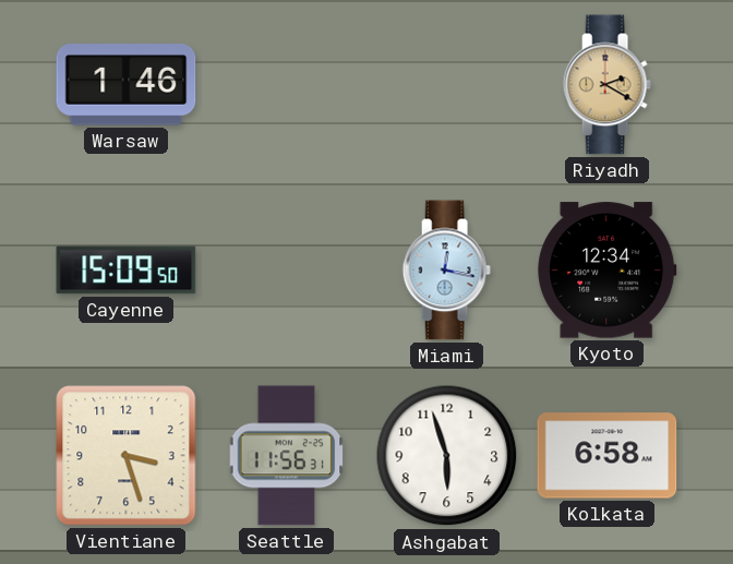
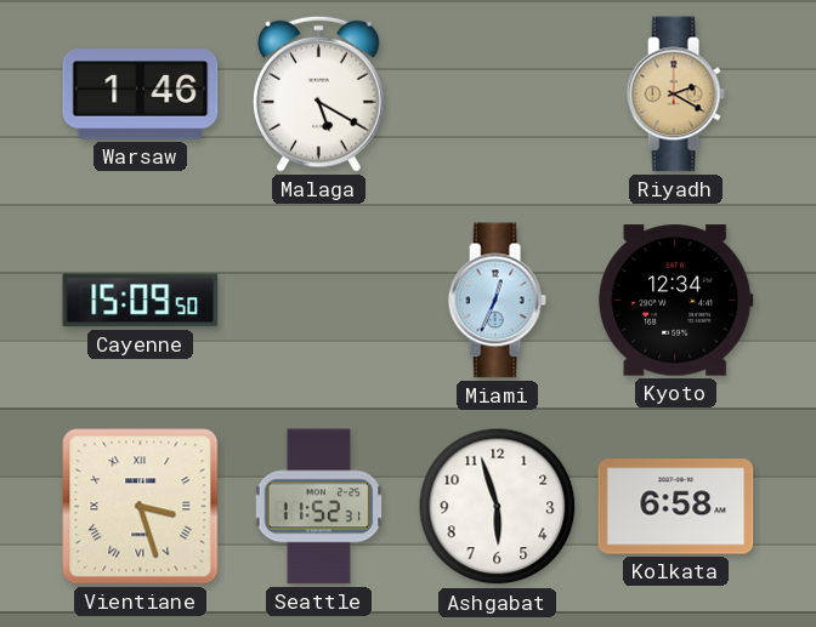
Malaga: none -> 5:20 (319, 93)
Miami: 12:17 -> 12:34 (497, 301)
Vientiane numerals: Arabic -> Roman (141, 507)
Seattle: 11:56 -> 11:52 (319, 507)
